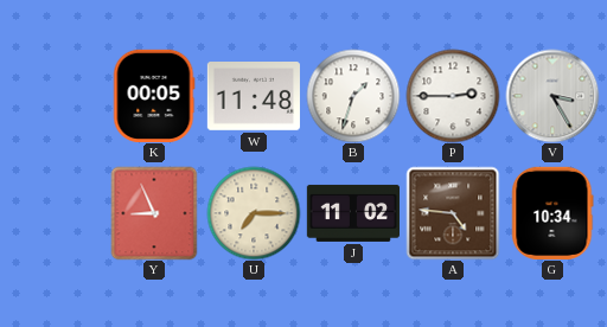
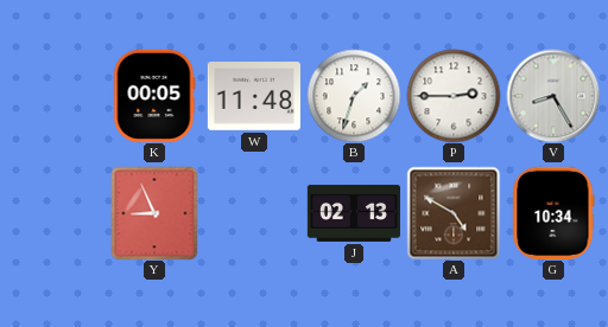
V: 3:25 -> 8:25 (553, 96)
U: 7:15 -> none (254, 213)
J: 11:02 -> 02:13 (353, 213)
A: 4:46 -> 4:50 (454, 213)
